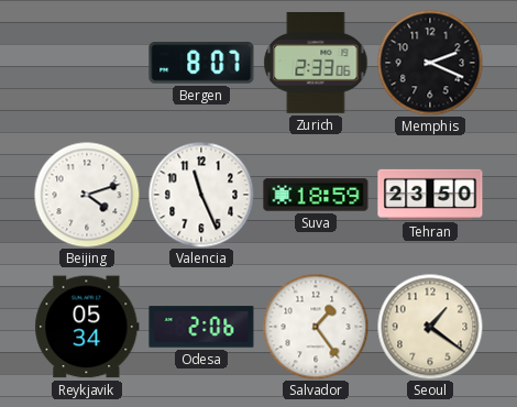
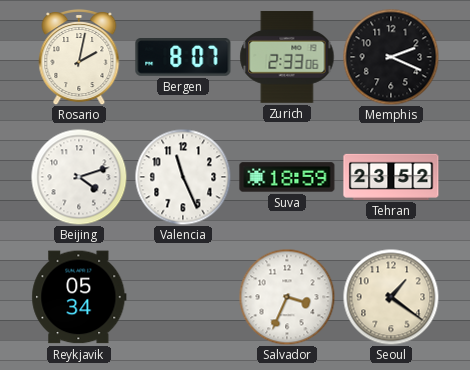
Rosario: none -> 2:02 (79, 57)
Tehran: 23:50 -> 23:52 (391, 177)
Odesa: 2:06 -> none (201, 327)
Salvador: 1:24 -> 3:34 (287, 297)
